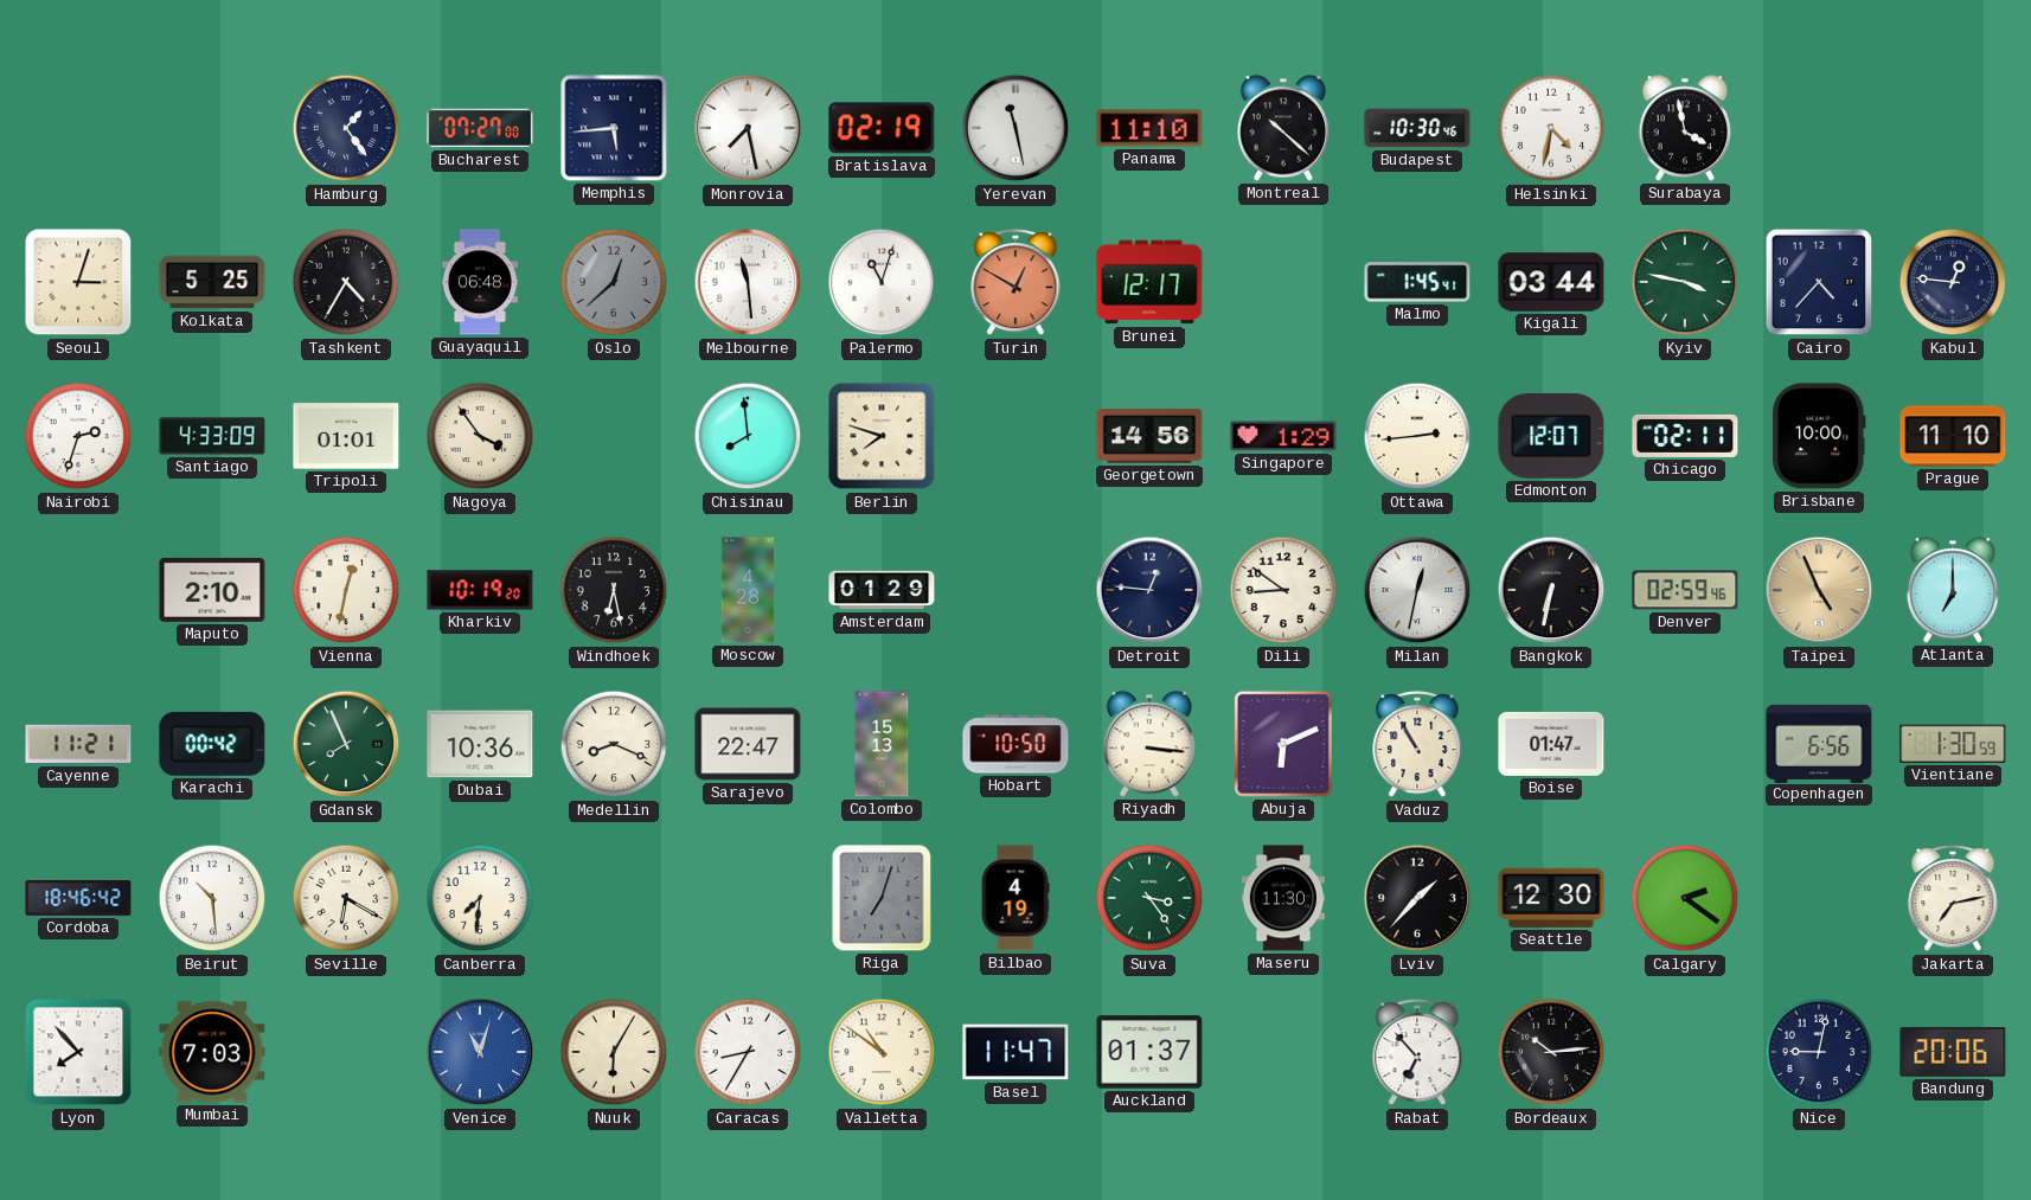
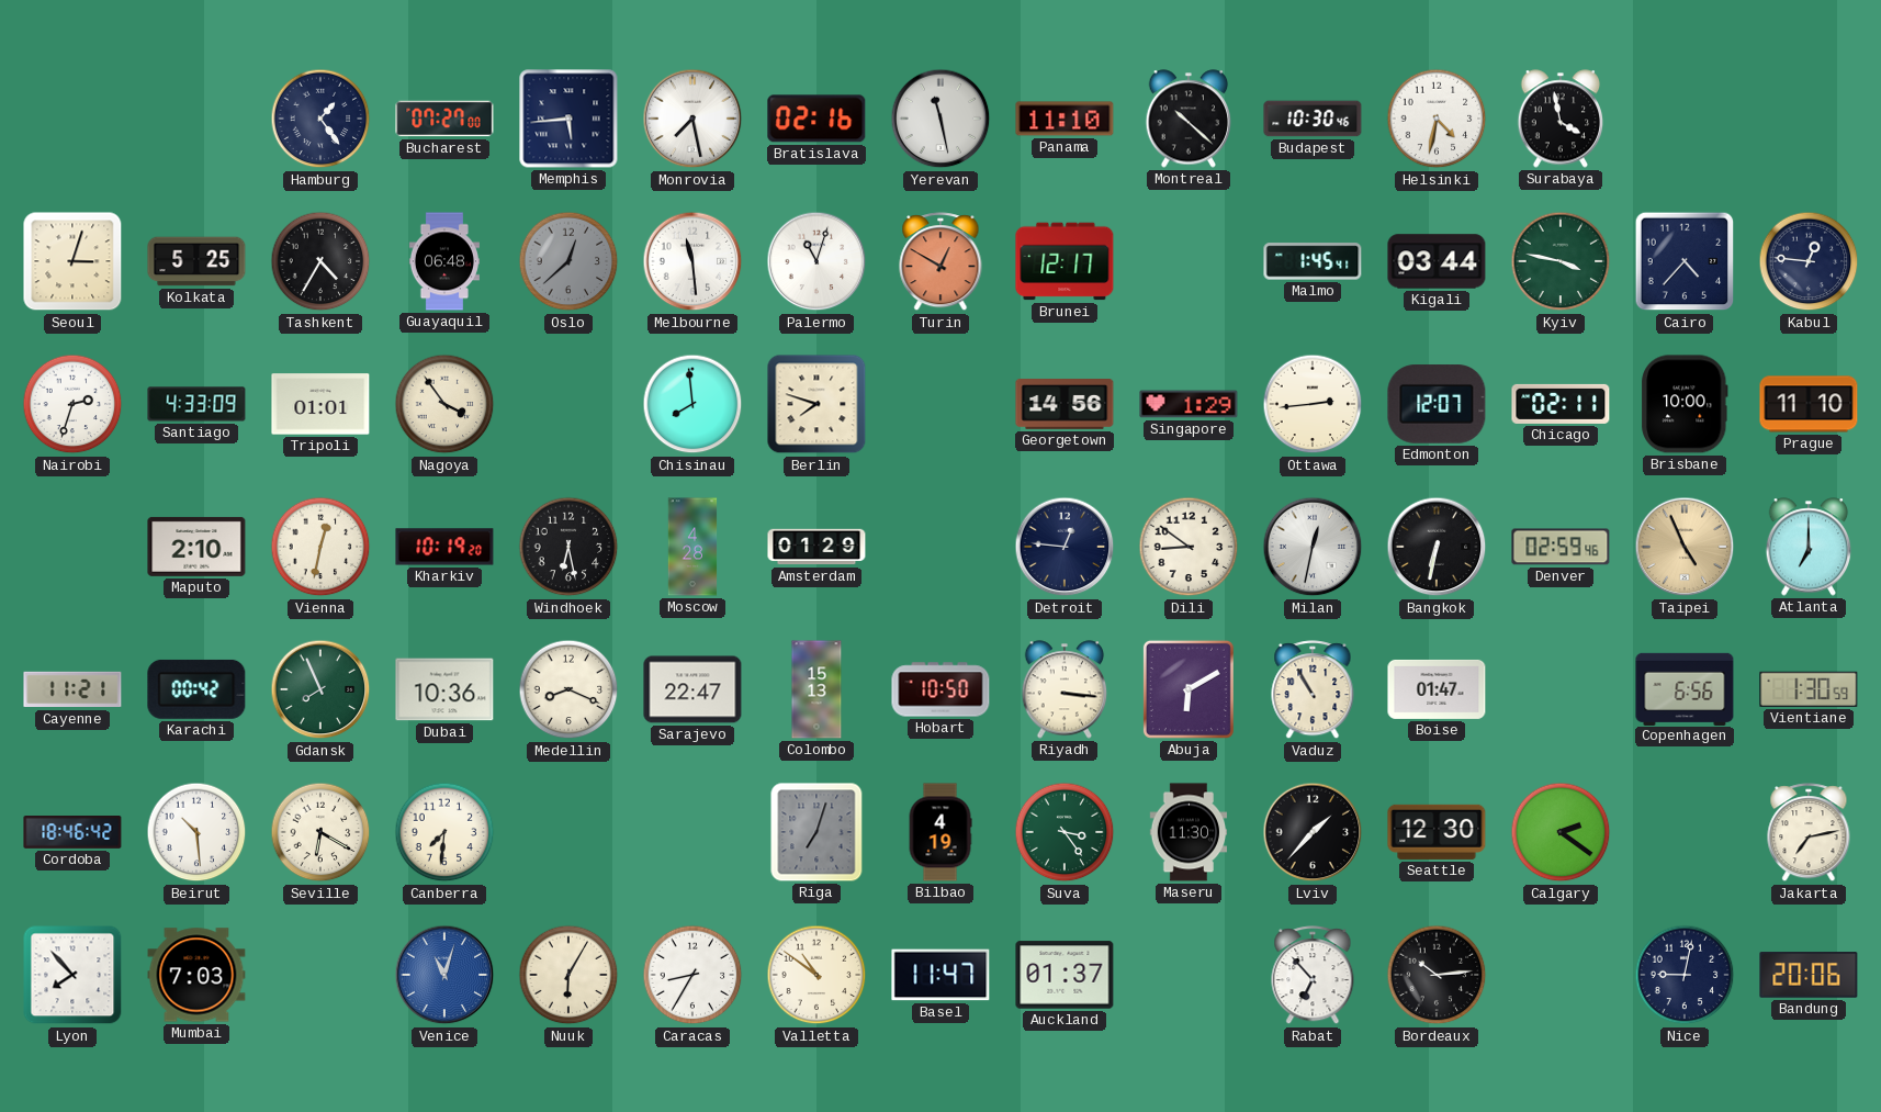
Bratislava: 02:19 -> 02:16 (816, 119)
Abuja: 6:11 -> 6:10 (1189, 689)
